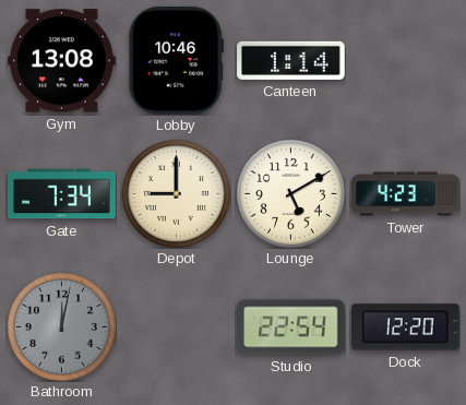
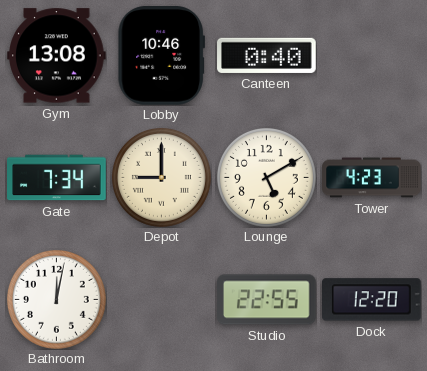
Canteen: 1:14 -> 0:40 (267, 55)
Bathroom dial: grey -> white (56, 299)
Studio: 22:54 -> 22:55 (267, 300)
